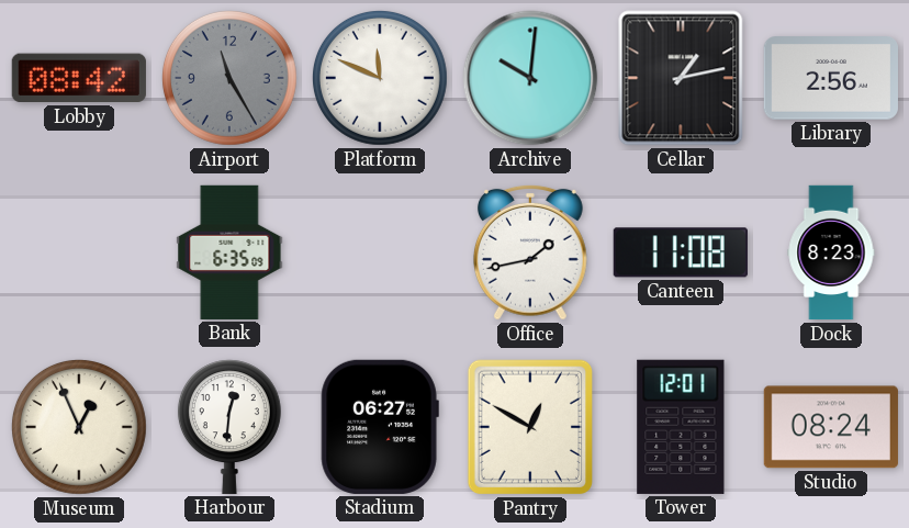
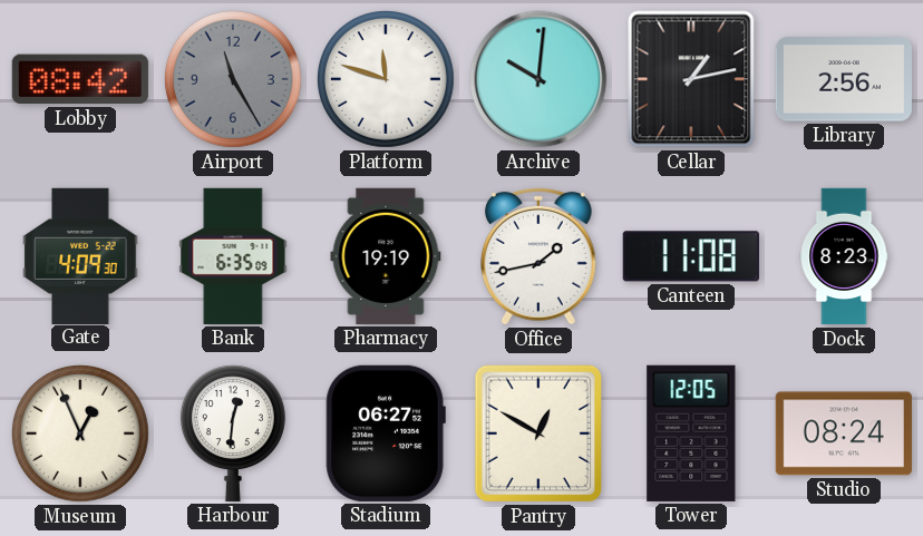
Platform: 11:49 -> 11:48 (386, 79)
Gate: none -> 4:09 (80, 255)
Pharmacy: none -> 19:19 (386, 256)
Tower: 12:01 -> 12:05 (691, 433)
